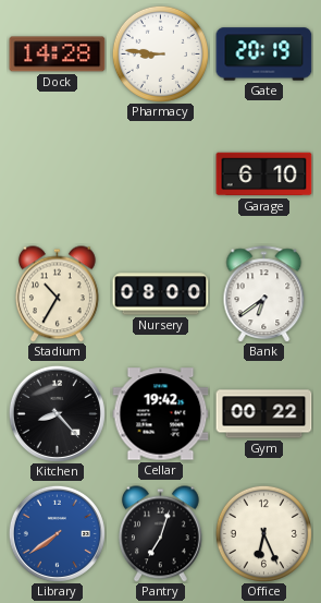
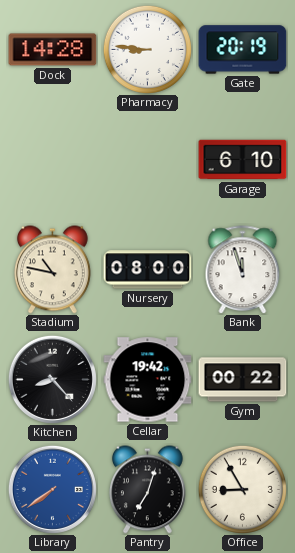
Stadium: 10:35 -> 10:47 (52, 270)
Bank: 6:39 -> 11:57 (243, 270)
Office: 6:26 -> 8:55 (242, 489)
